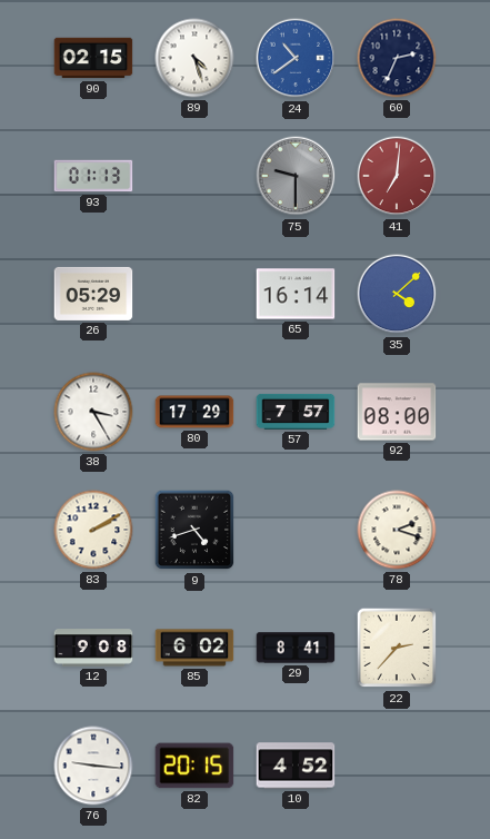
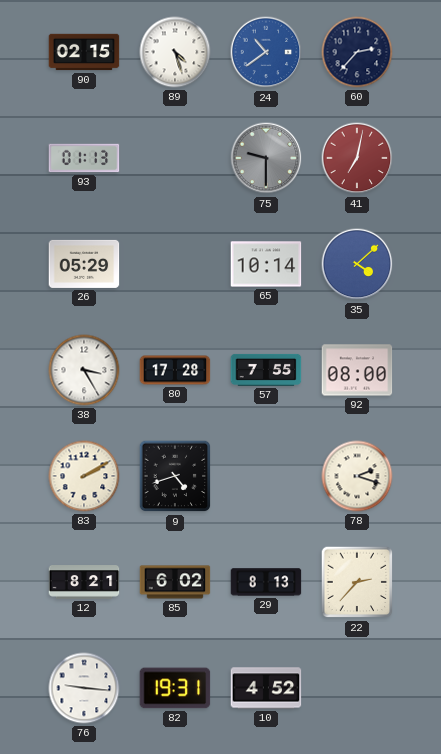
60: 2:34 -> 2:37 (357, 52)
41: 7:01 -> 7:02 (357, 158)
65: 16:14 -> 10:14 (266, 264)
80: 17:29 -> 17:28 (175, 370)
57: 7:57 -> 7:55 (266, 370)
12: 9:08 -> 8:21 (84, 582)
29: 8:41 -> 8:13 (266, 582)
82: 20:15 -> 19:31 (175, 688)
